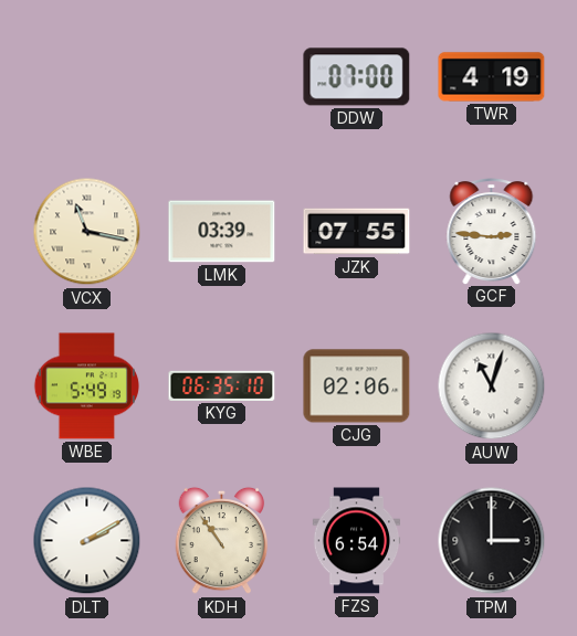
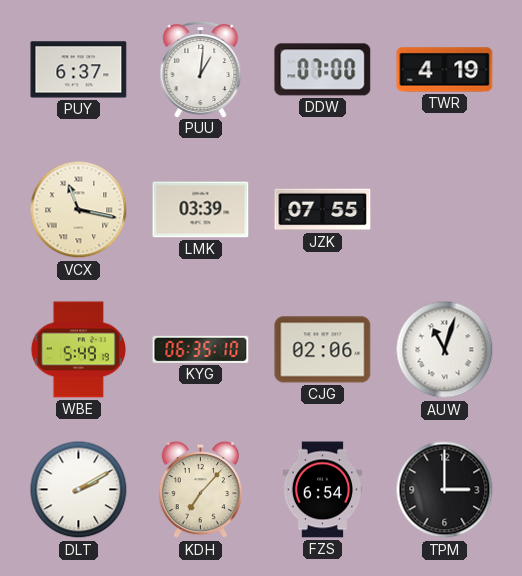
PUY: none -> 6:37 (79, 70)
PUU: none -> 1:01 (201, 70)
GCF: 2:46 -> none (492, 232)
KDH: 10:54 -> 7:07 (201, 490)
